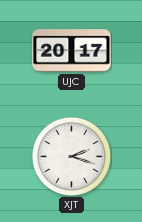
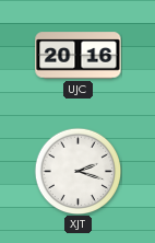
UJC: 20:17 -> 20:16 (79, 56)
